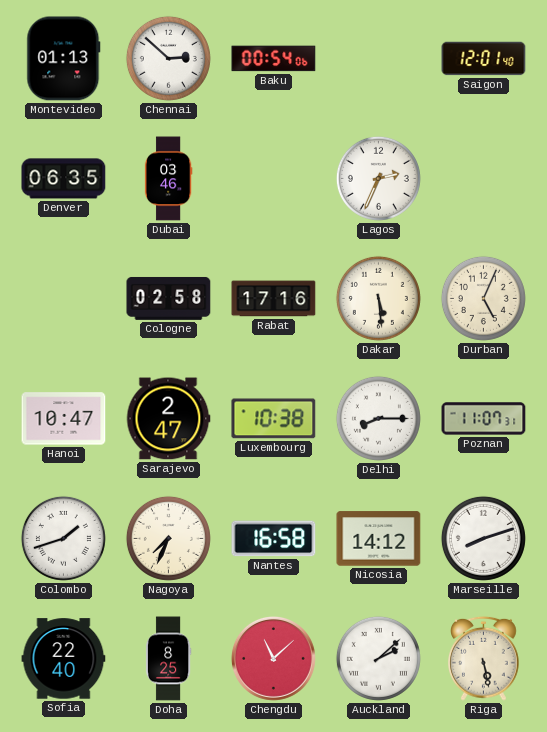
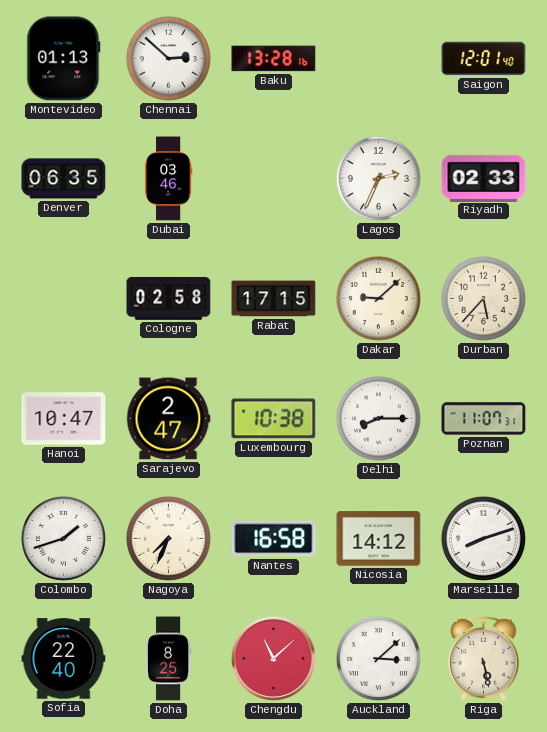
Baku: 00:54 -> 13:28 (274, 59)
Riyadh: none -> 02:33 (484, 178)
Rabat: 17:16 -> 17:15 (274, 299)
Dakar: 5:29 -> 9:08 (378, 298)
Durban: 5:04 -> 5:37 (483, 298)
Auckland: 2:08 -> 3:08 (378, 658)
